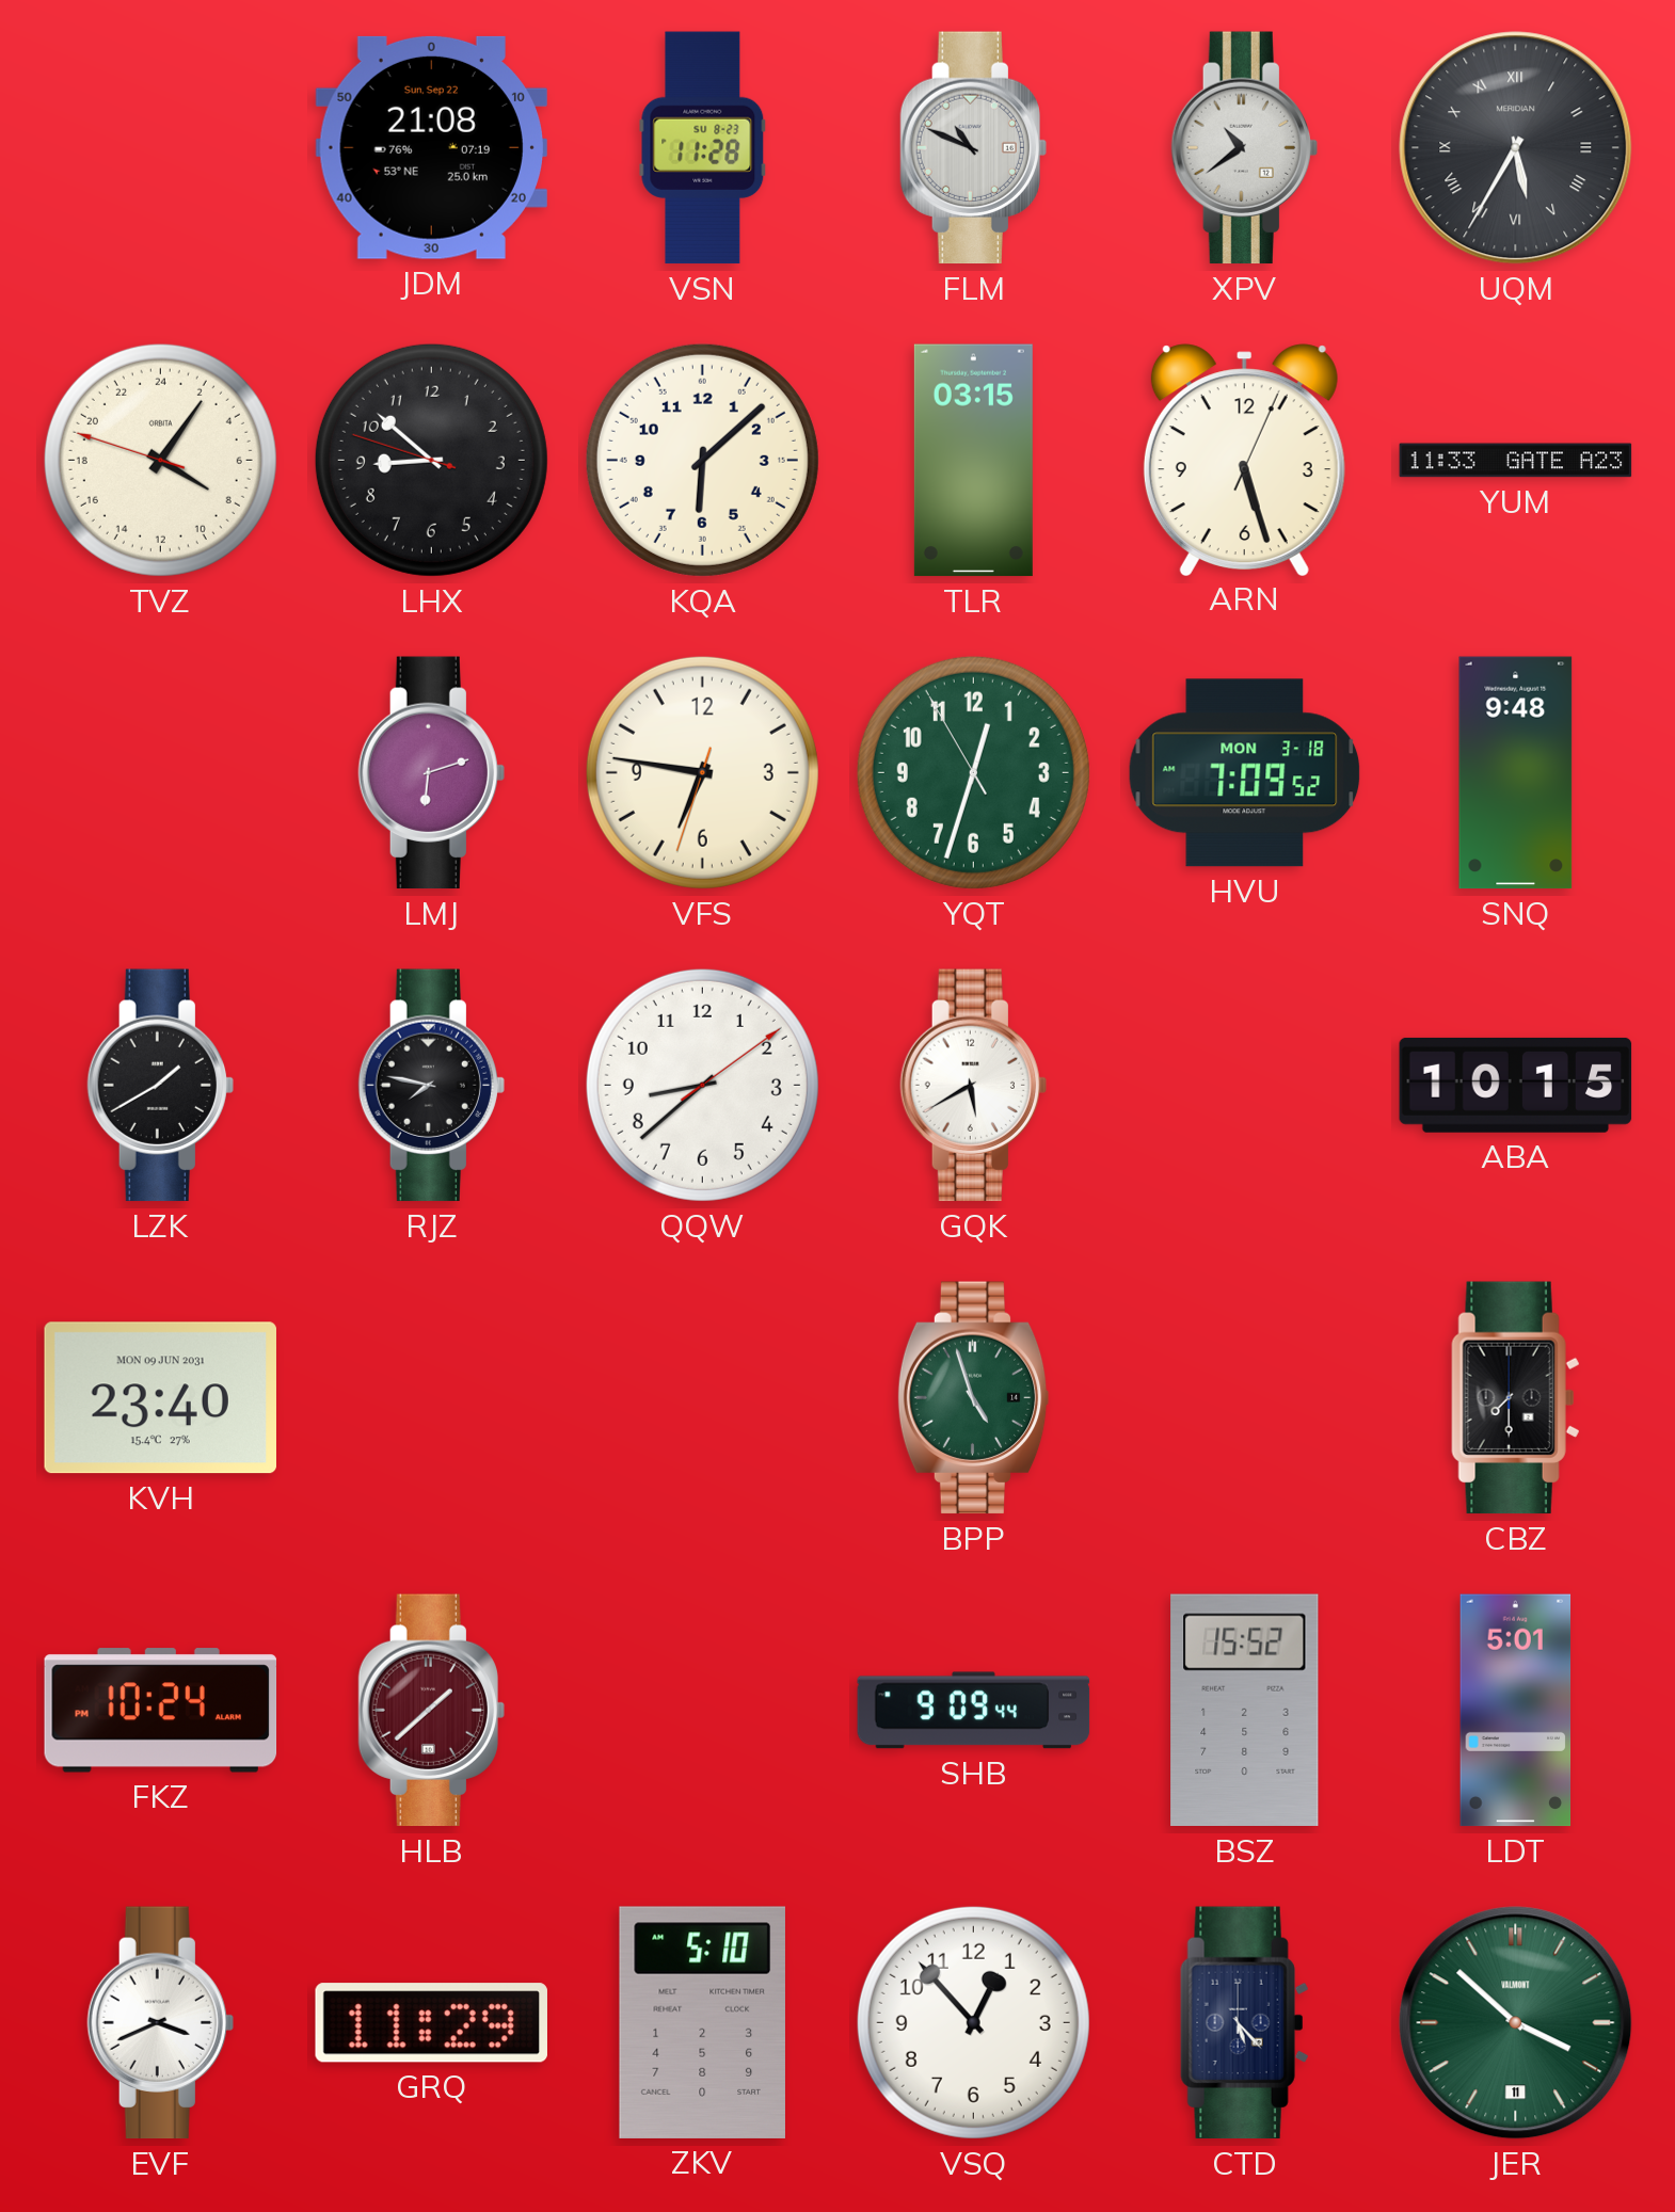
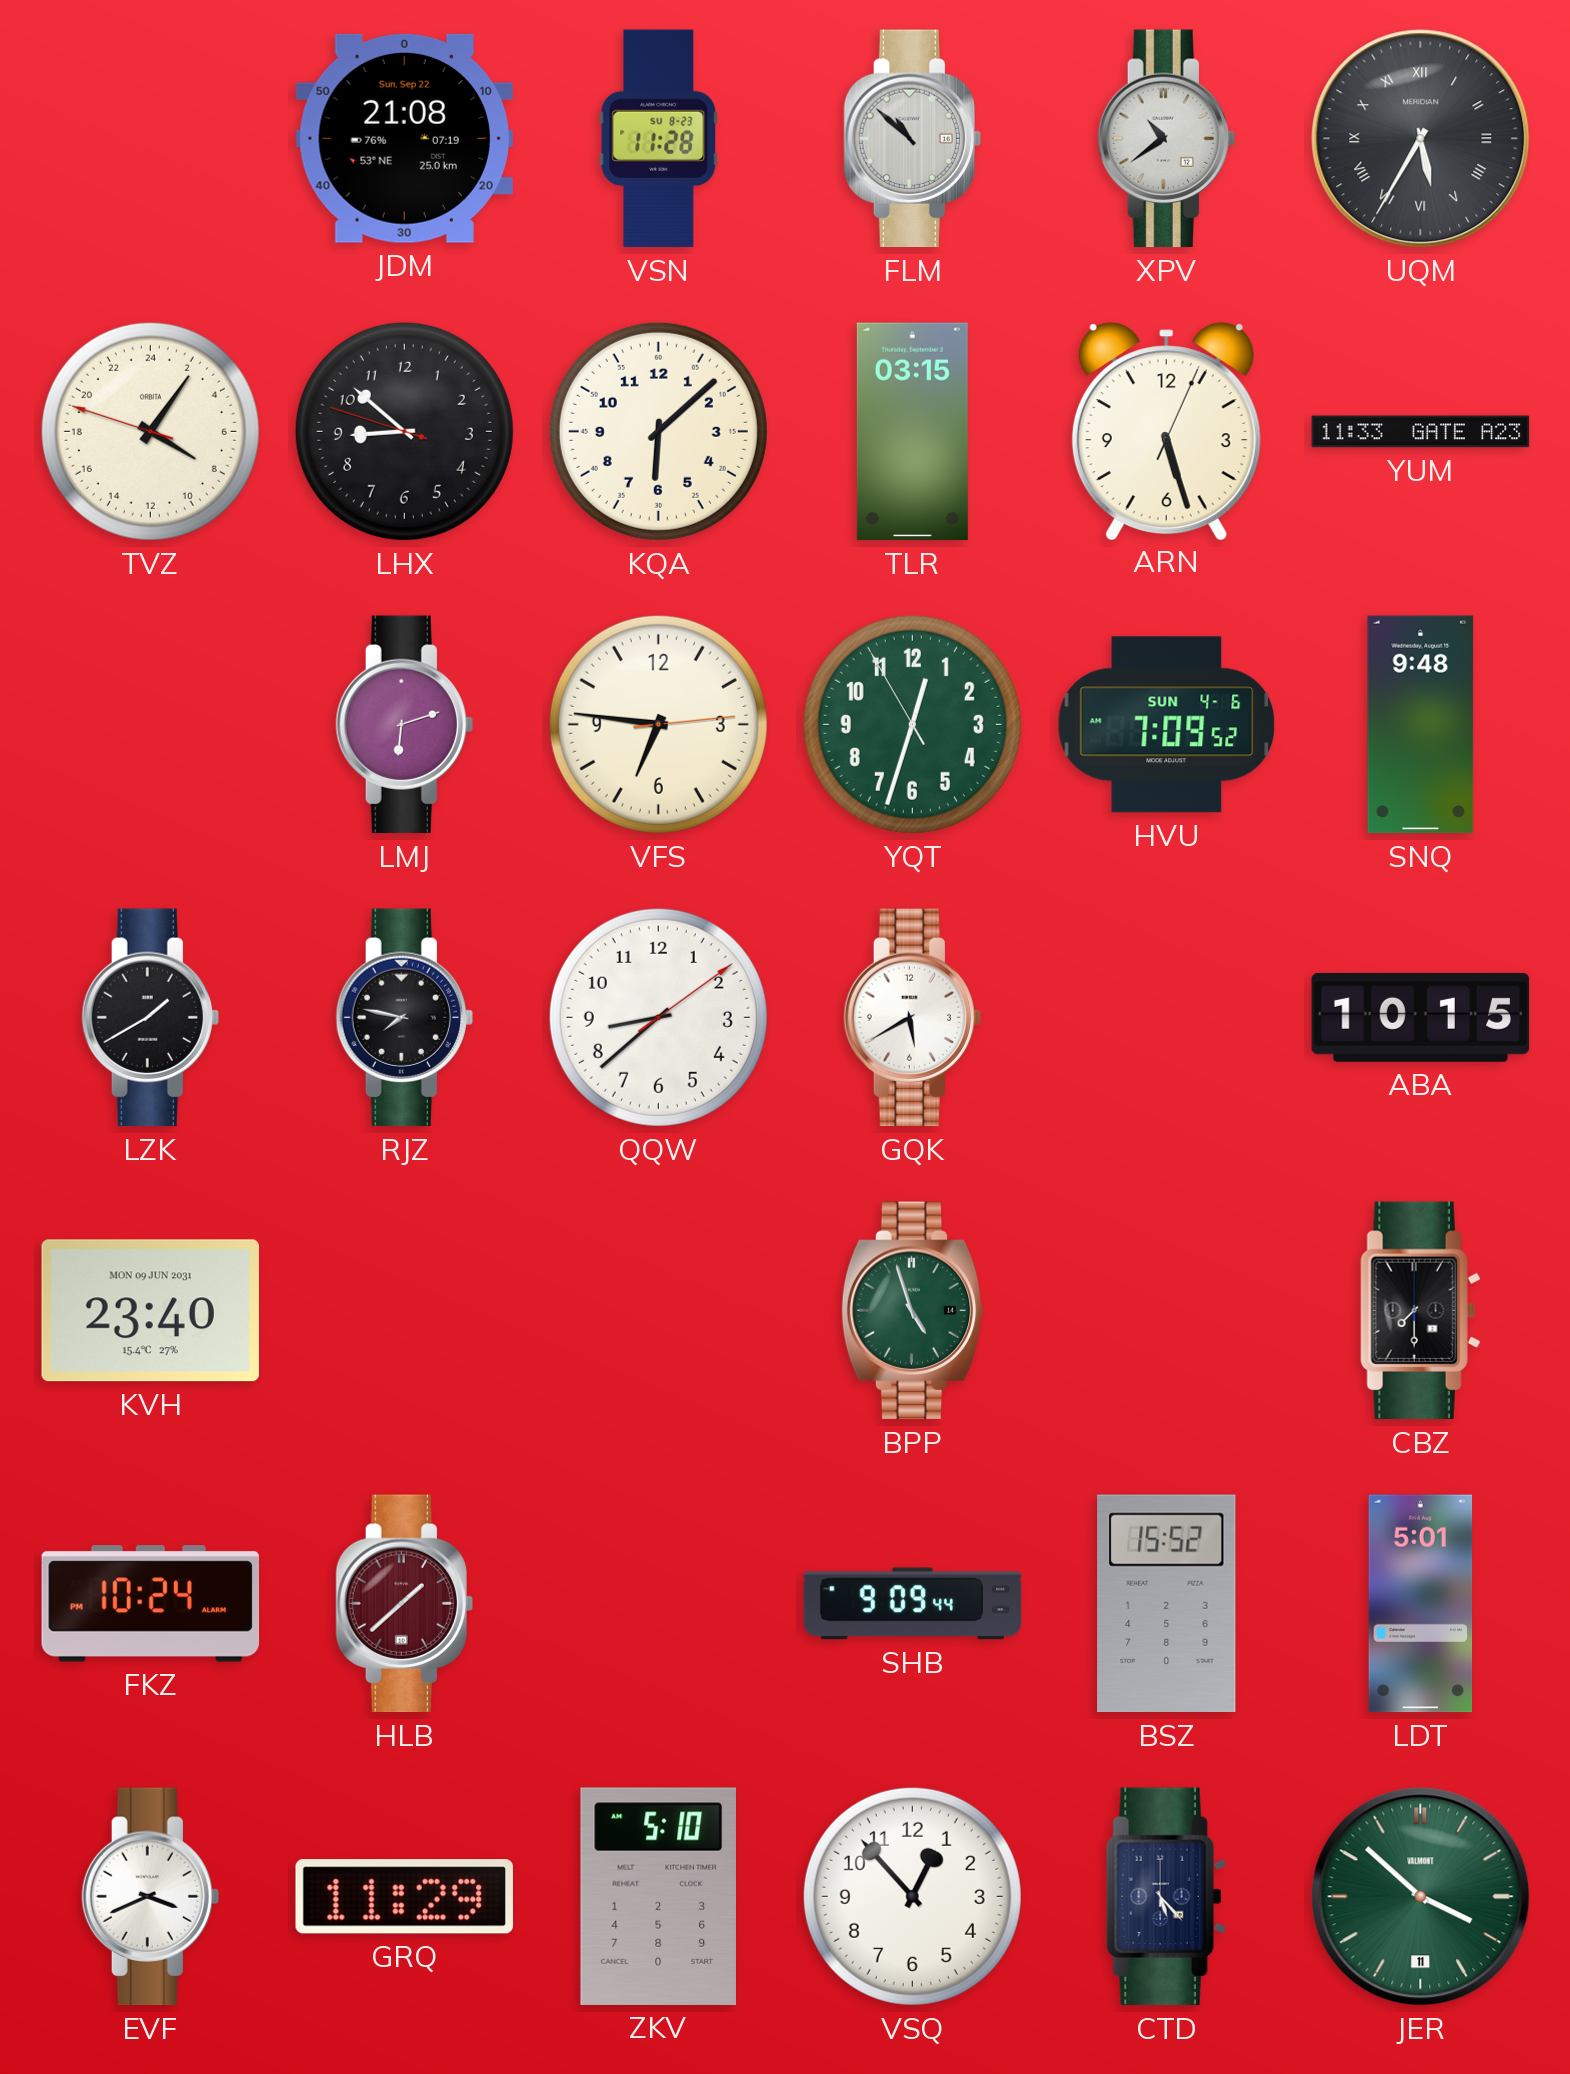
FLM: 10:49 -> 10:52 (912, 139)
VFS: 6:46:33 -> 6:46:14 (658, 724)
HVU date: MON 3-18 -> SUN 4-6 (1167, 725)
